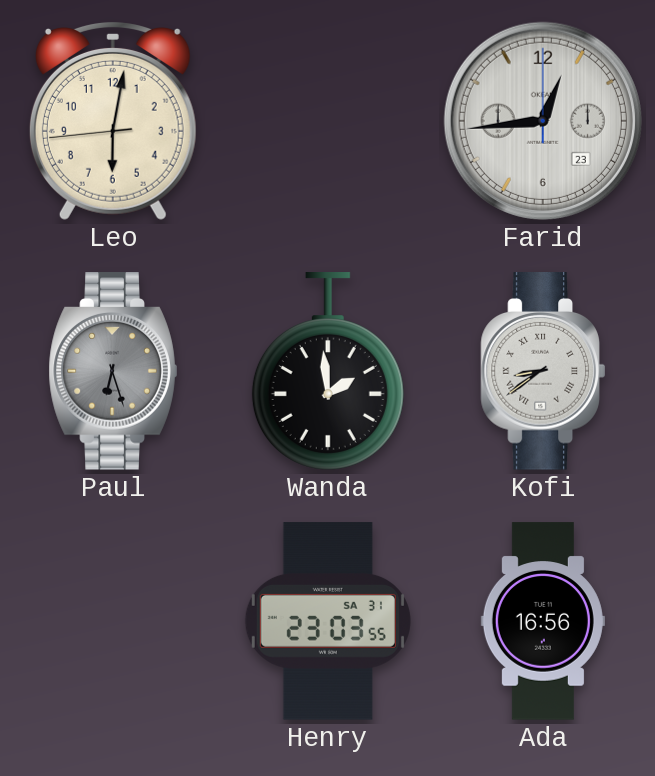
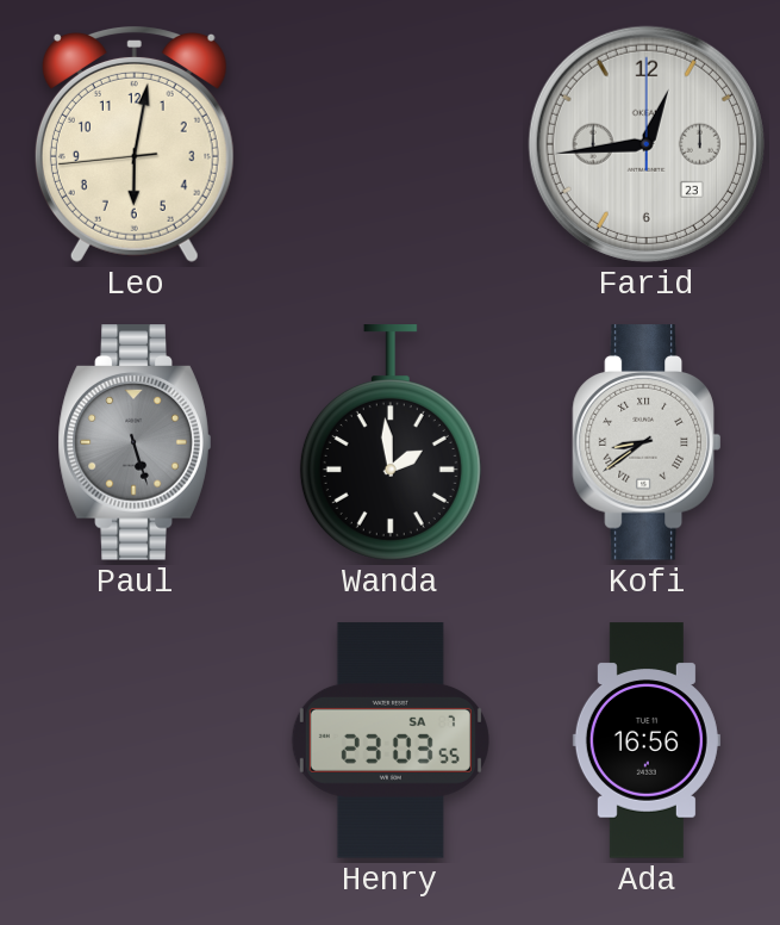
Paul: 6:27 -> 5:27 (135, 442)
Henry date: SA 31 -> SA 7 (391, 740)
